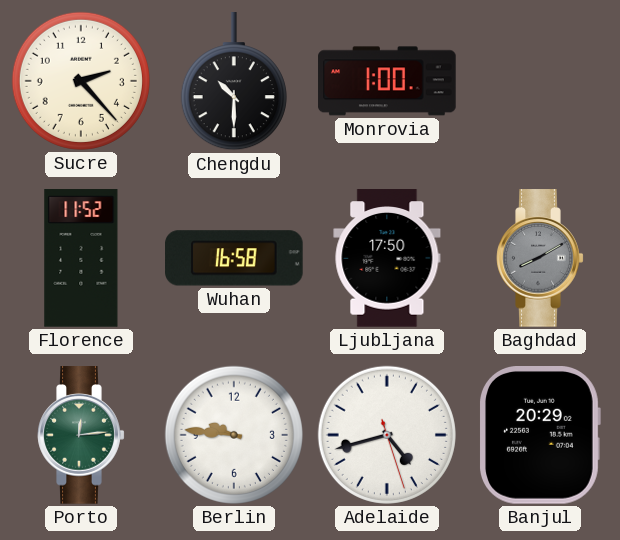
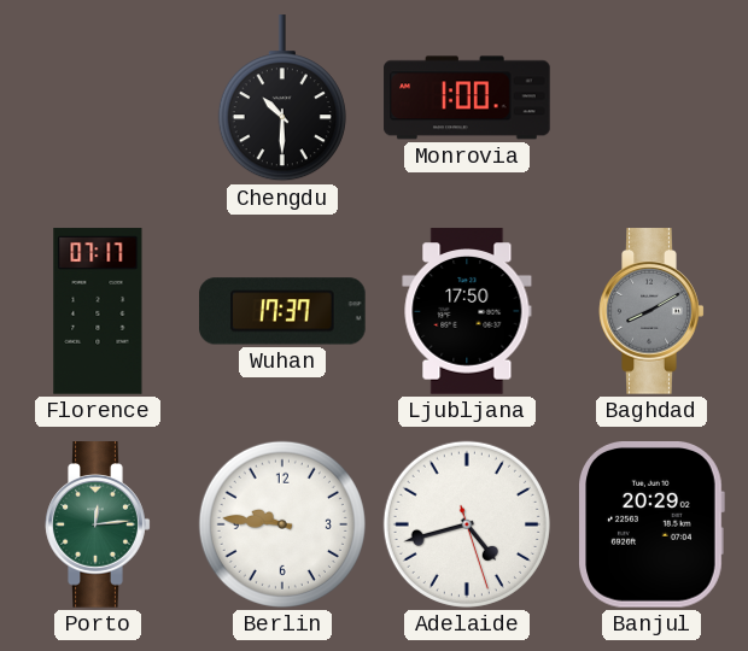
Sucre: 2:23 -> none (81, 81)
Florence: 11:52 -> 07:17 (98, 311)
Wuhan: 16:58 -> 17:37 (282, 311)
